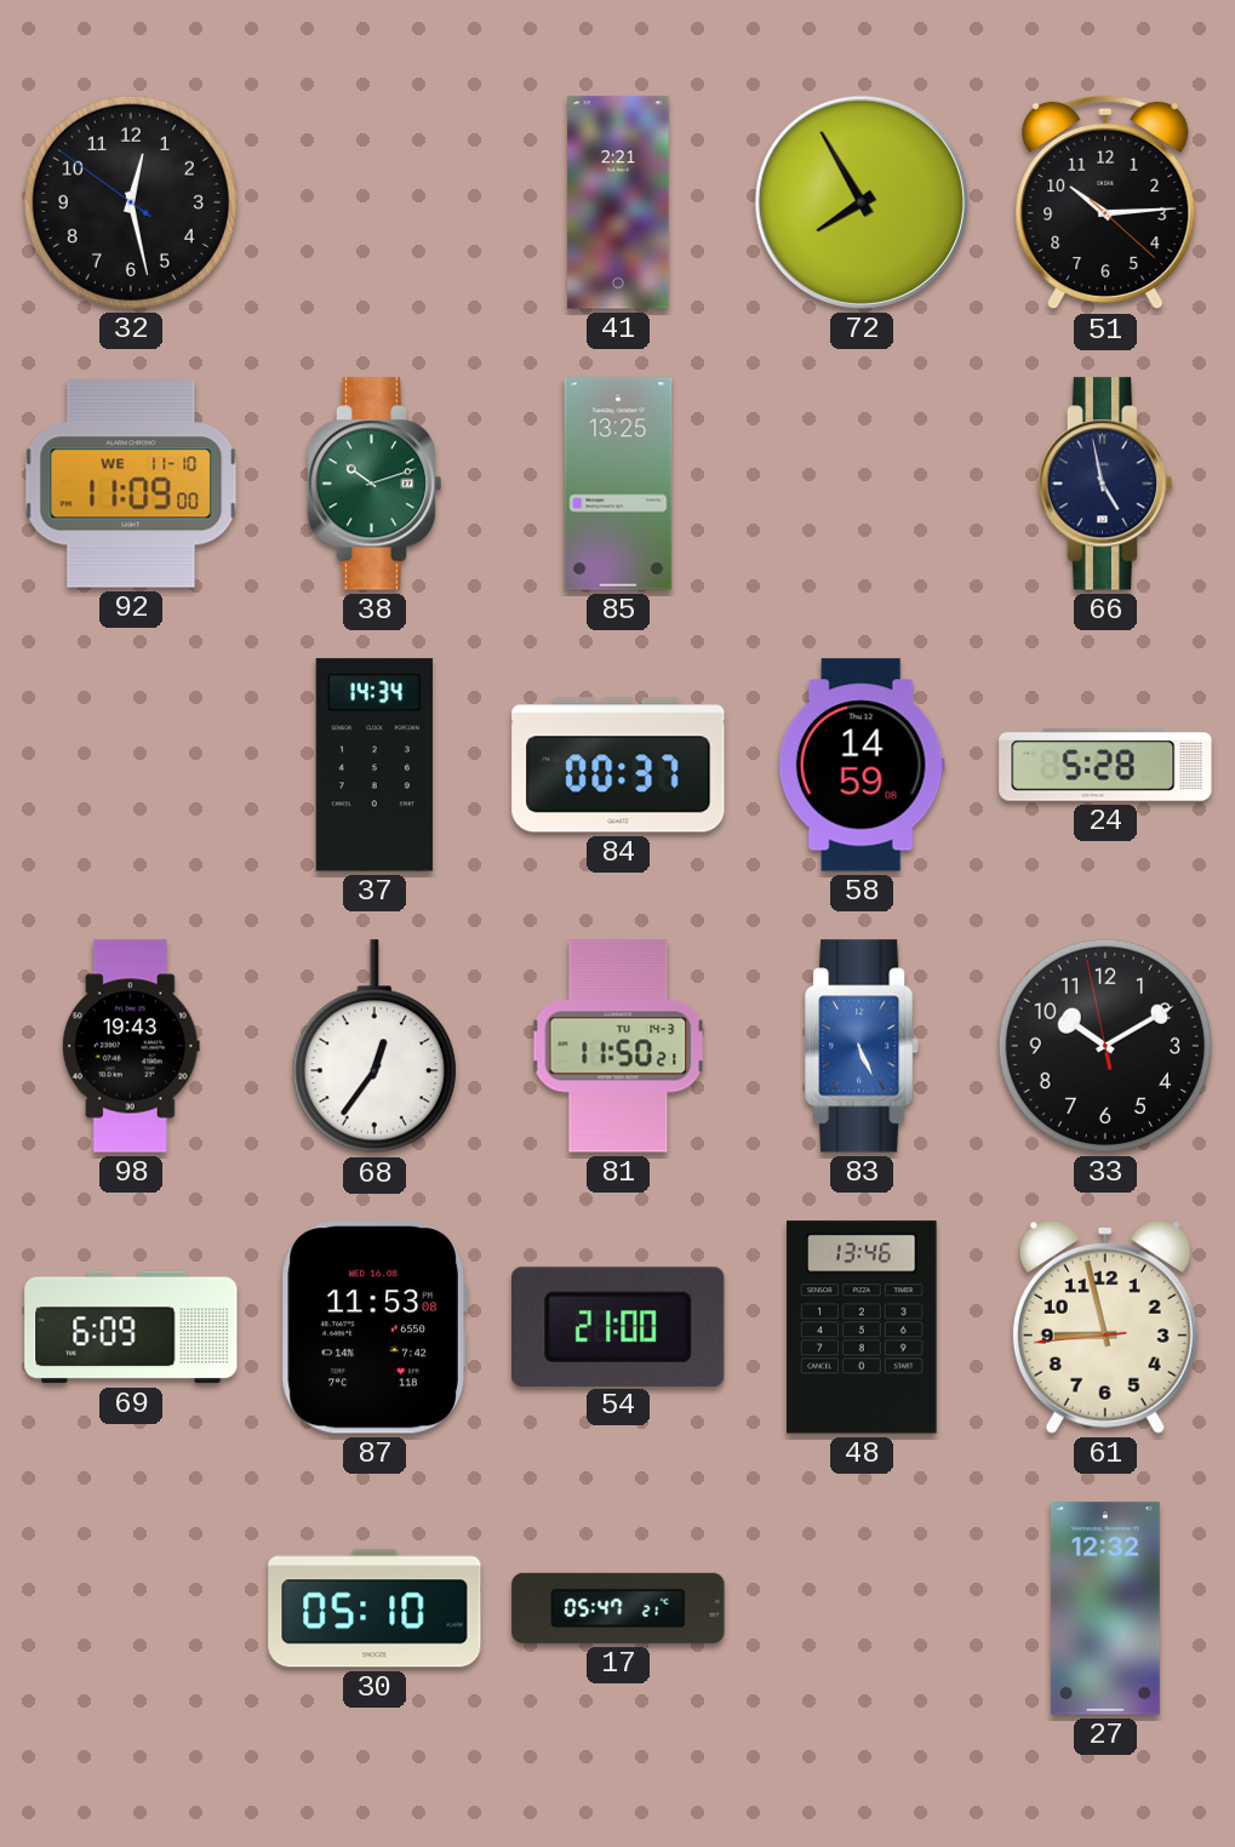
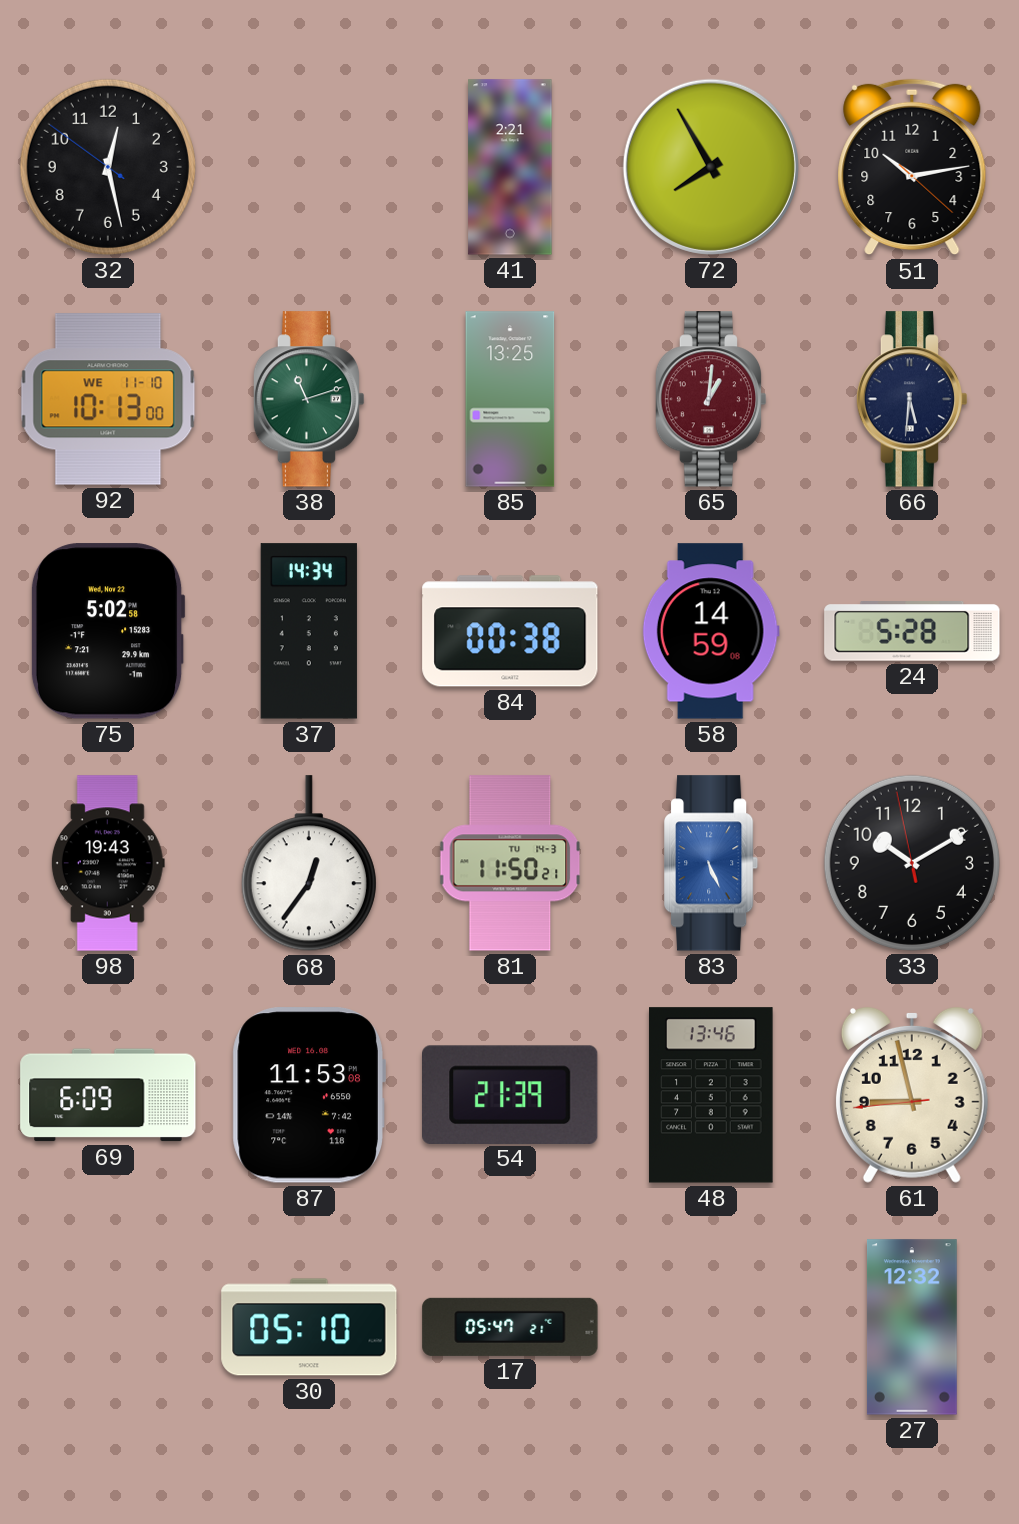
51: 10:14 -> 10:13 (912, 167)
92: 11:09 -> 10:13 (108, 399)
38: 10:12 -> 11:12 (309, 399)
65: none -> 1:01 (711, 399)
66: 4:58 -> 5:31 (912, 399)
75: none -> 5:02 (108, 631)
84: 00:37 -> 00:38 (510, 631)
54: 21:00 -> 21:39 (511, 1094)
